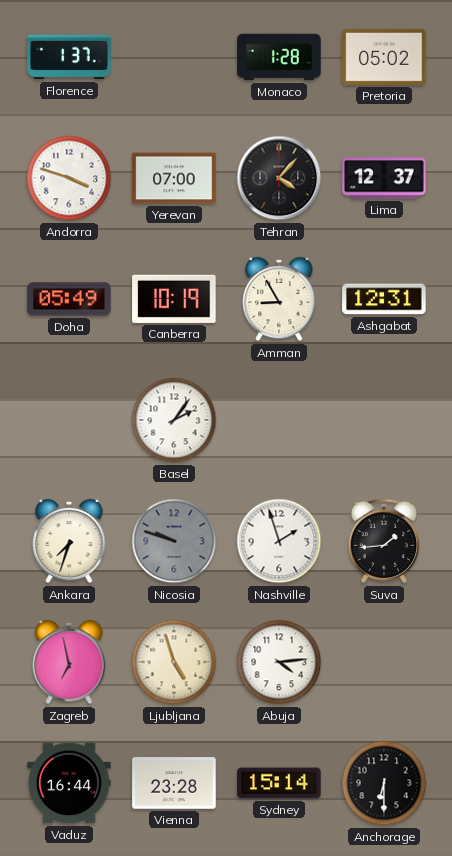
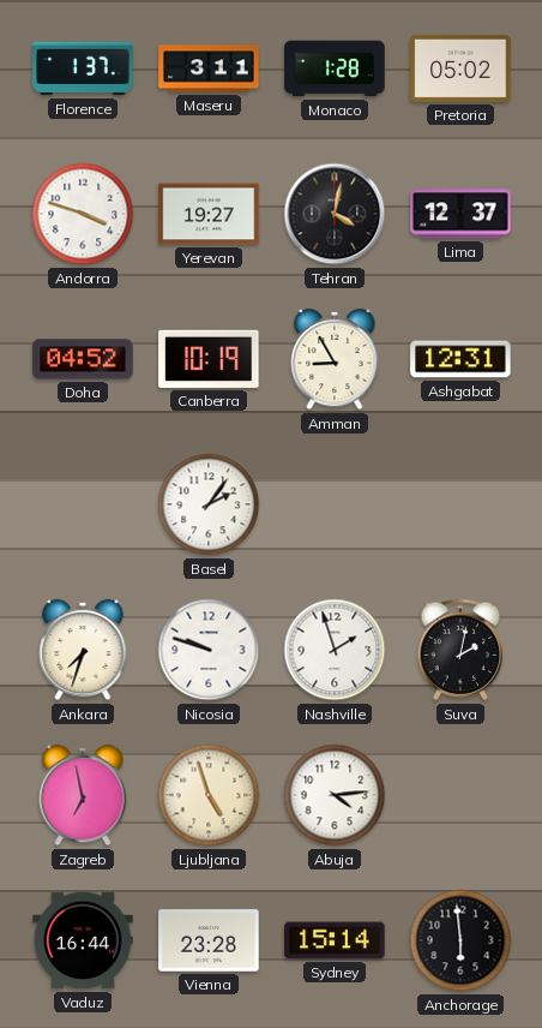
Maseru: none -> 3:11 (209, 68)
Yerevan: 07:00 -> 19:27 (209, 214)
Tehran: 4:07 -> 4:02 (335, 214)
Doha: 05:49 -> 04:52 (83, 359)
Nicosia dial: grey -> white (209, 650)
Suva: 1:44 -> 2:02 (460, 650)
Anchorage: 6:30 -> 5:59 (460, 940)
